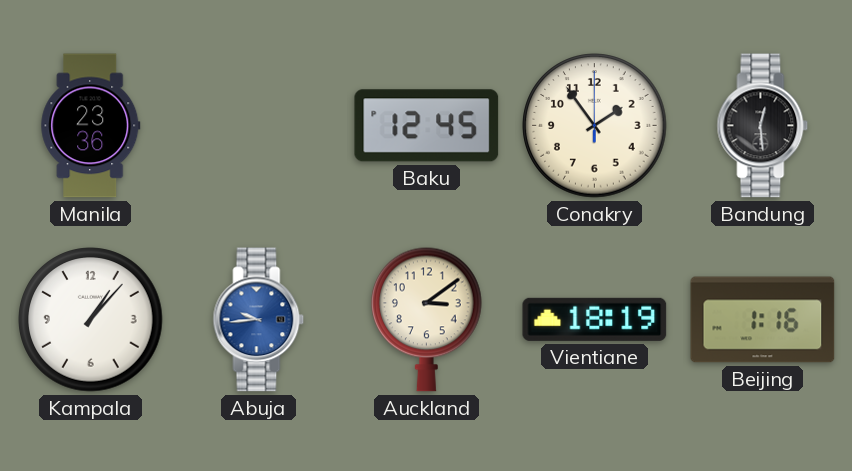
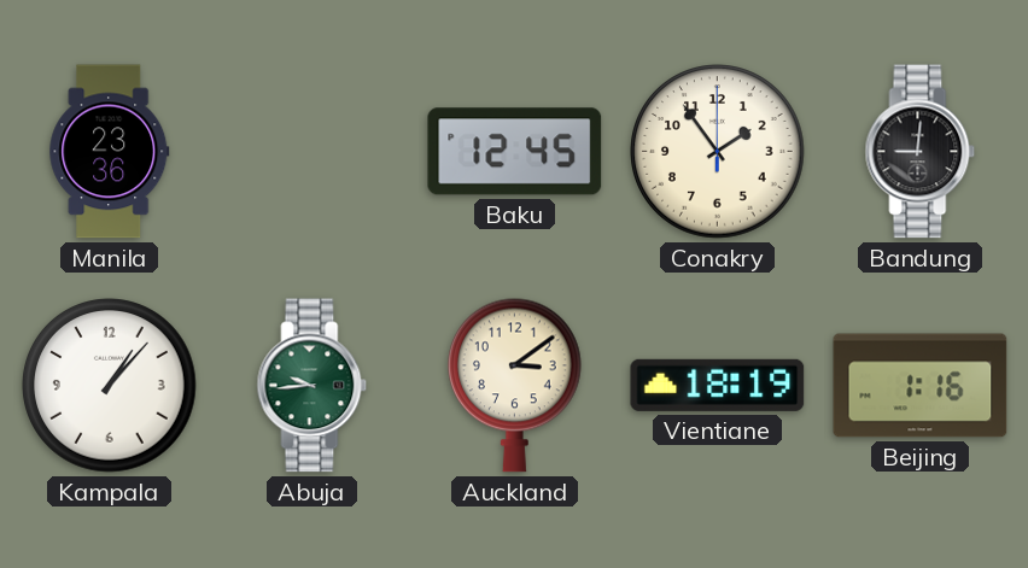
Bandung: 12:29 -> 9:01 (921, 152)
Abuja dial: blue -> green (313, 386)
